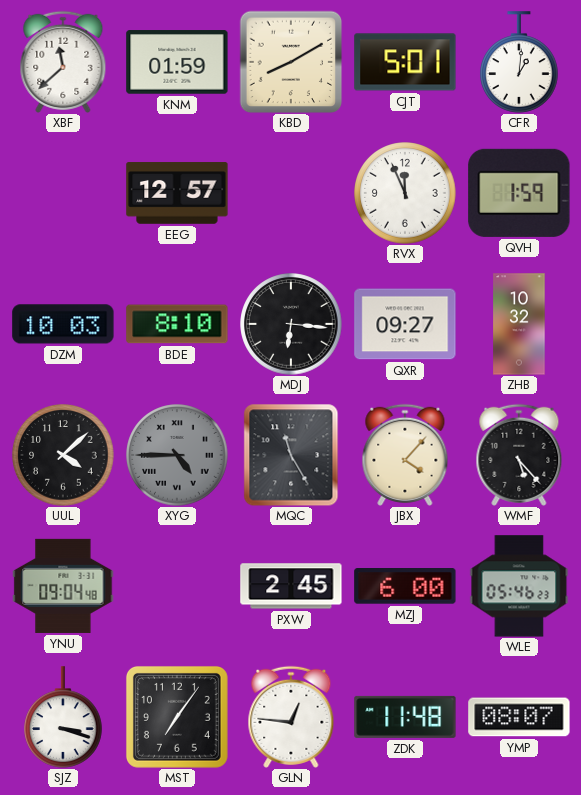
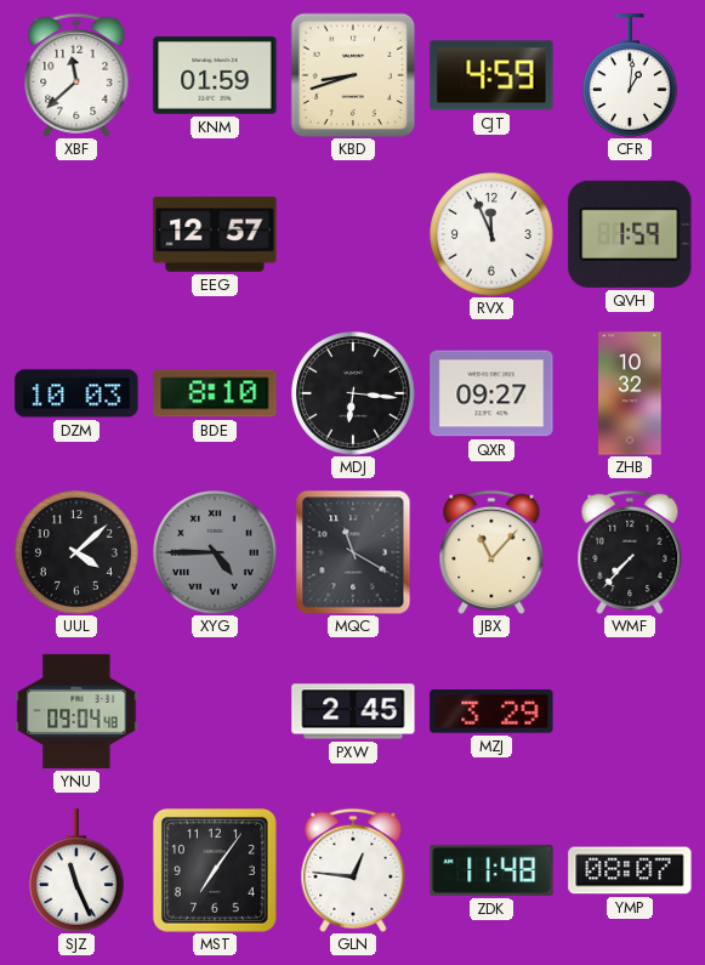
KBD: 8:10 -> 8:42 (353, 75)
CJT: 5:01 -> 4:59 (491, 75)
MQC: 11:25 -> 11:20 (353, 552)
JBX: 4:07 -> 11:07 (491, 552)
WMF: 5:23 -> 7:37 (630, 552)
MZJ: 6:00 -> 3:29 (491, 713)
WLE: 05:46 -> none (519, 586)
SJZ: 3:18 -> 11:26 (78, 870)
